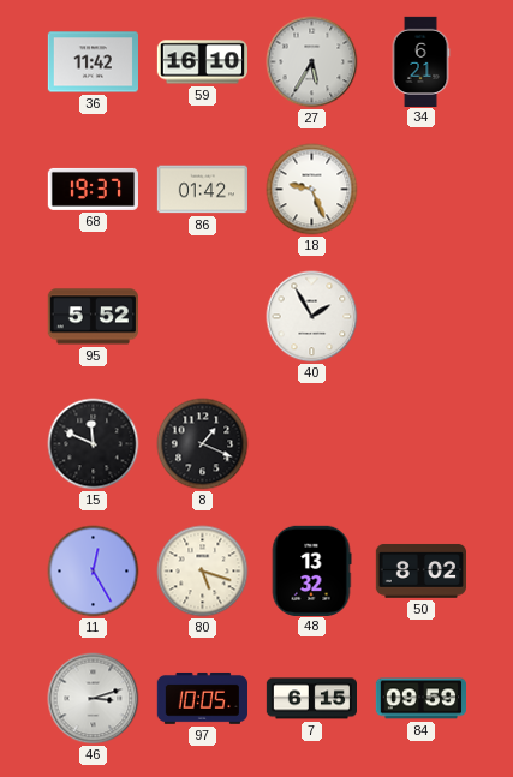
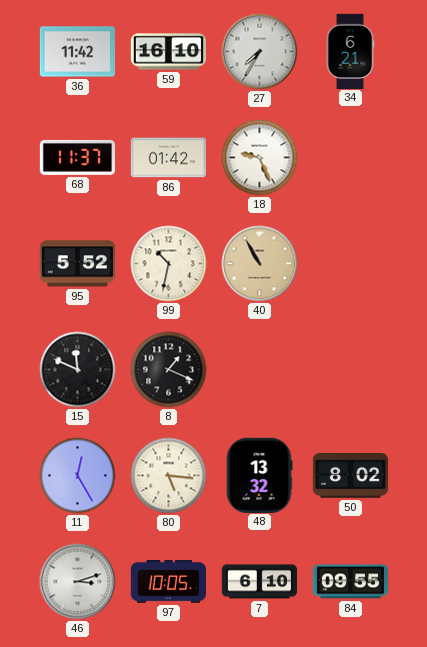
27: 5:35 -> 7:35 (260, 52)
68: 19:37 -> 11:37 (77, 157)
99: none -> 10:32 (169, 264)
40: 1:55 -> 10:55 (260, 264)
40 dial: white -> champagne (260, 264)
80: 5:18 -> 5:16 (169, 476)
7: 6:15 -> 6:10 (259, 582)
84: 09:59 -> 09:55 (351, 582)
